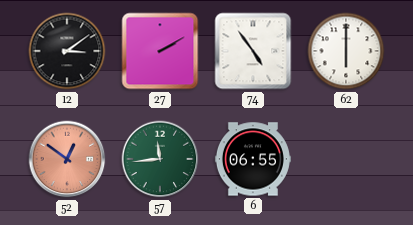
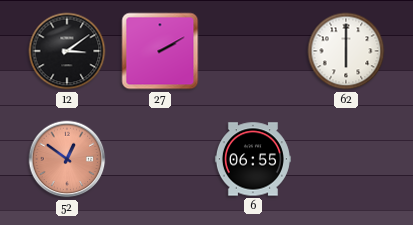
74: 4:54 -> none (253, 51)
57: 11:44 -> none (160, 159)
